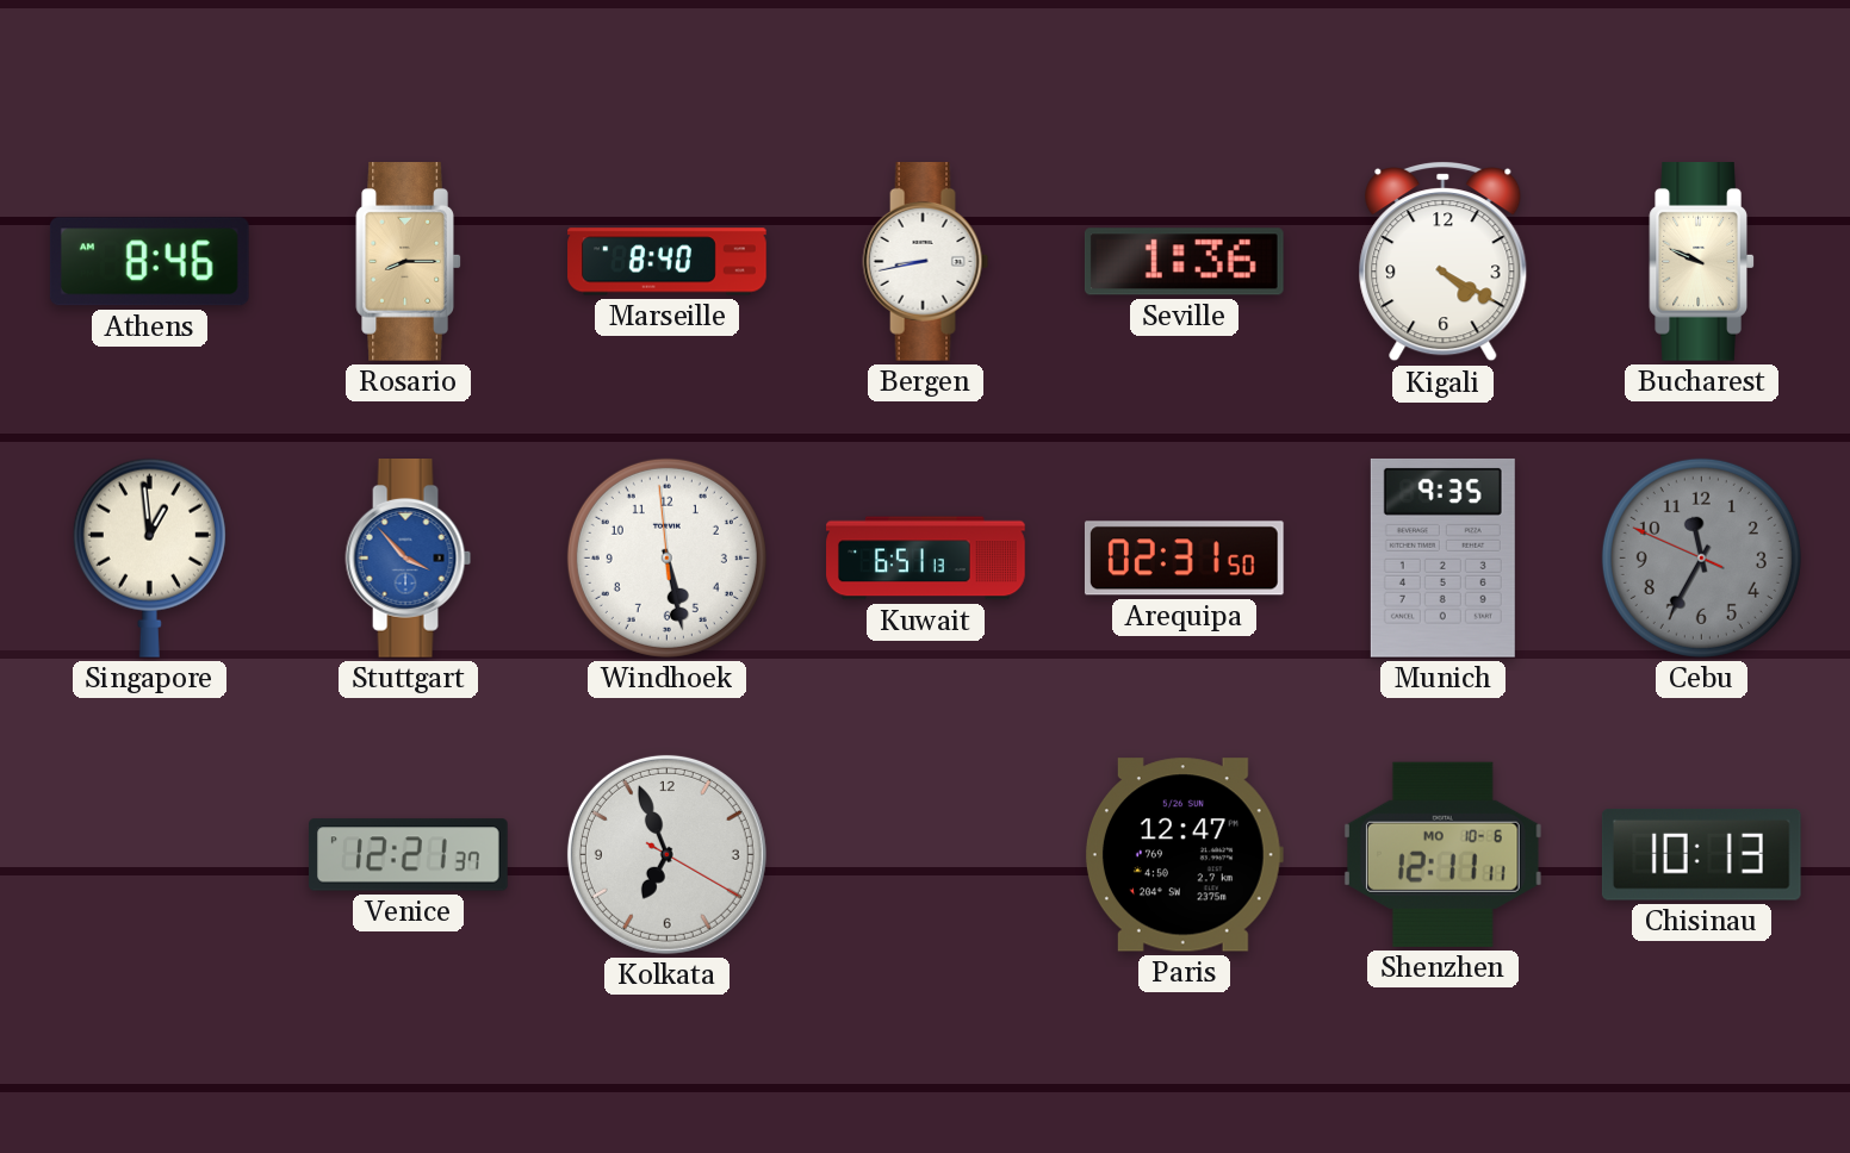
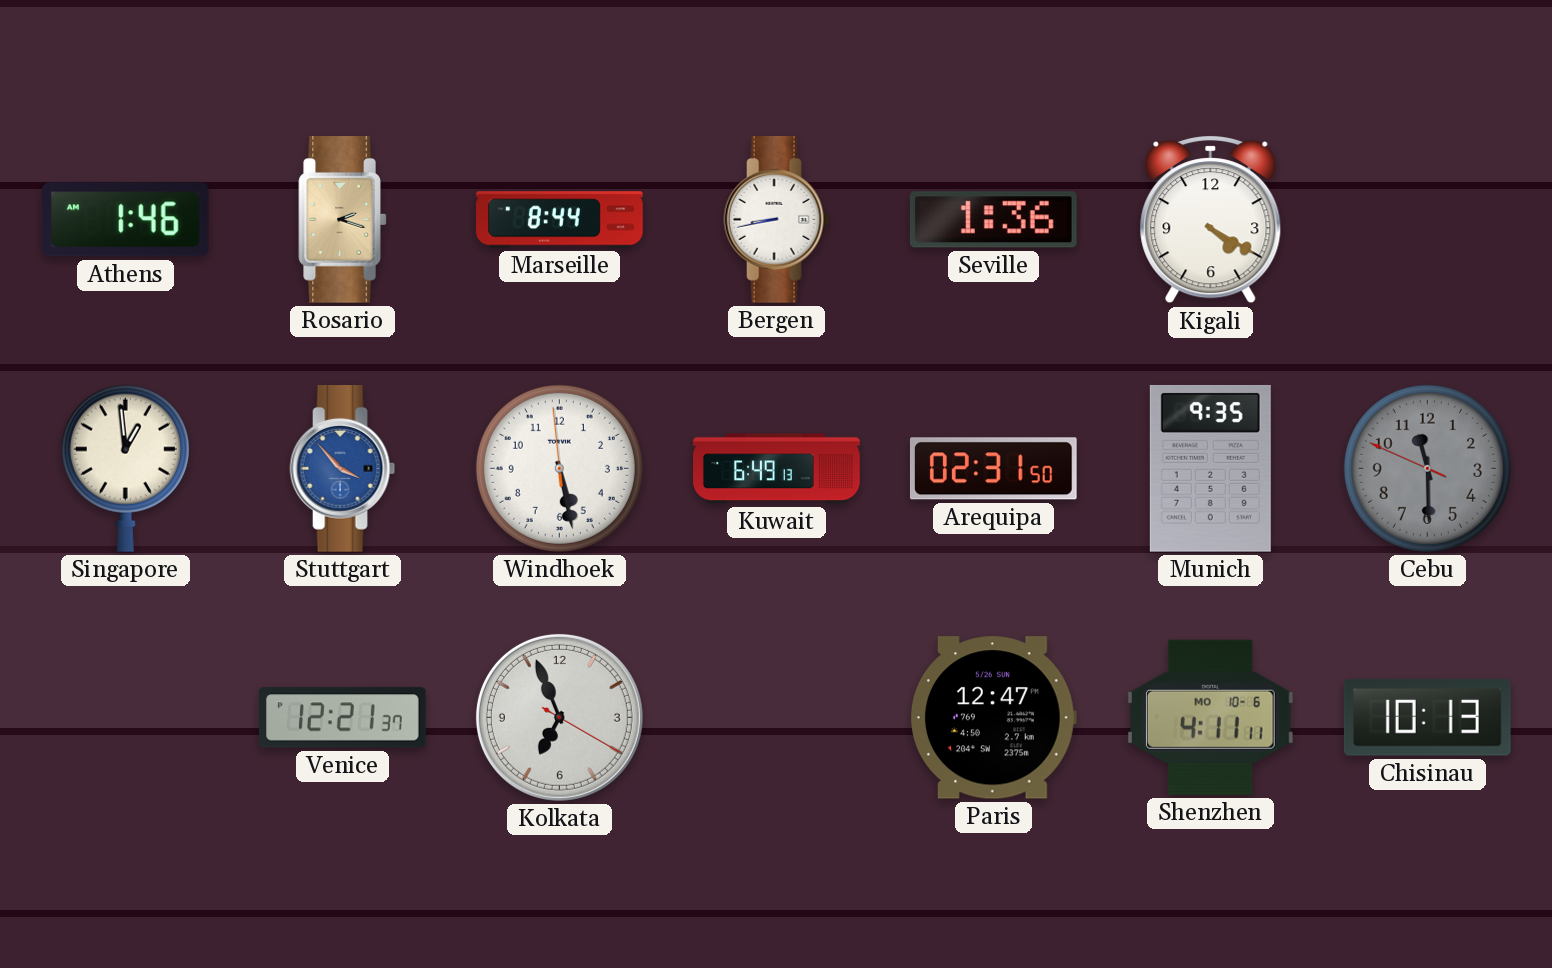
Athens: 8:46 -> 1:46 (125, 220)
Rosario: 8:15 -> 2:18 (343, 220)
Marseille: 8:40 -> 8:44 (560, 220)
Bucharest: 9:49 -> none (1702, 262)
Kuwait: 6:51 -> 6:49 (777, 469)
Cebu: 11:34 -> 11:29 (1427, 468)
Shenzhen: 12:11 -> 4:11 (1210, 717)
